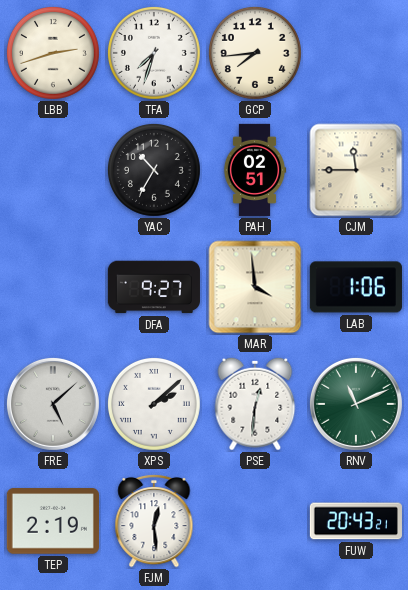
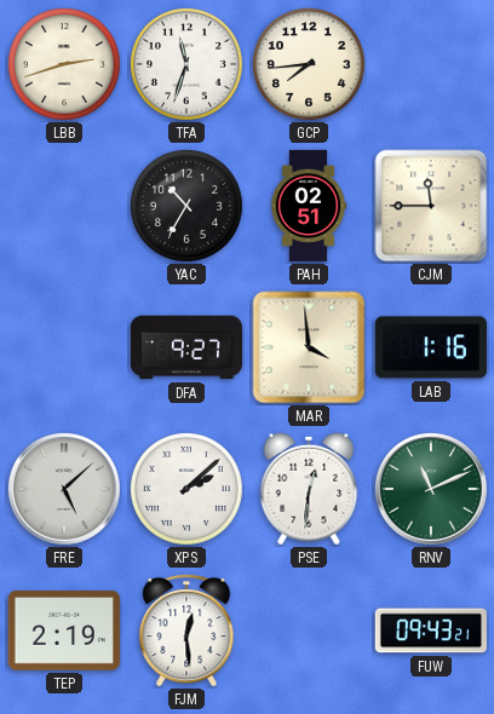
TFA: 7:33 -> 11:33 (186, 64)
LAB: 1:06 -> 1:16 (431, 347)
FUW: 20:43 -> 09:43 (431, 630)
